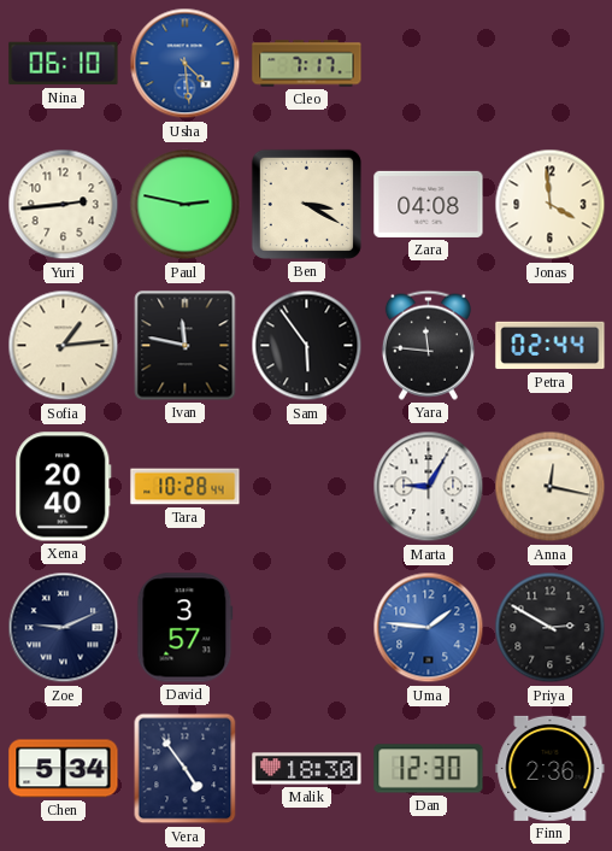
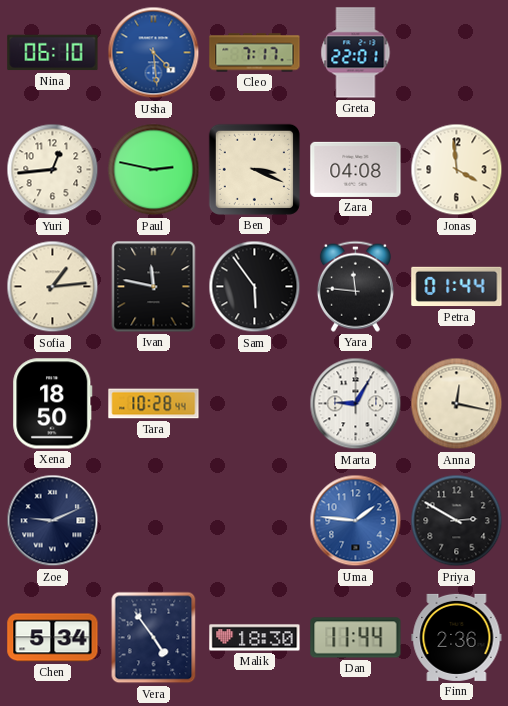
Greta: none -> 22:01 (356, 53)
Yuri: 2:44 -> 12:44 (53, 170)
Ben: 3:20 -> 3:19 (254, 169)
Petra: 02:44 -> 01:44 (457, 287)
Xena: 20:40 -> 18:50 (53, 404)
David: 3:57 -> none (186, 628)
Dan: 12:30 -> 11:44 (356, 638)
